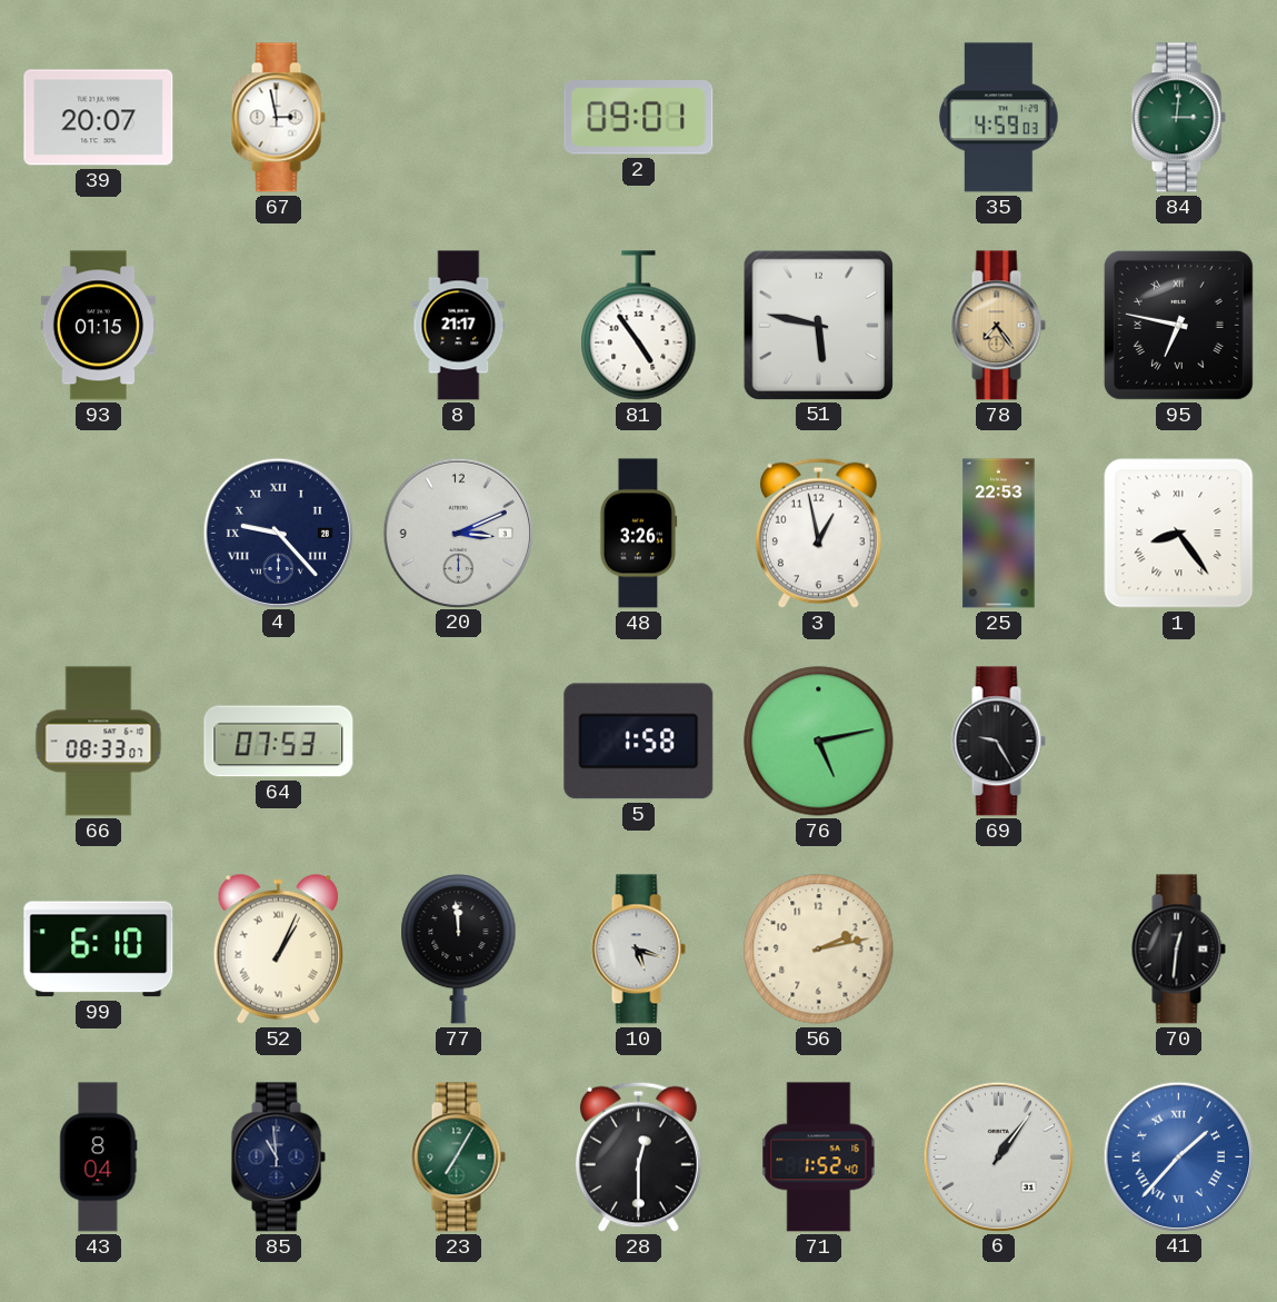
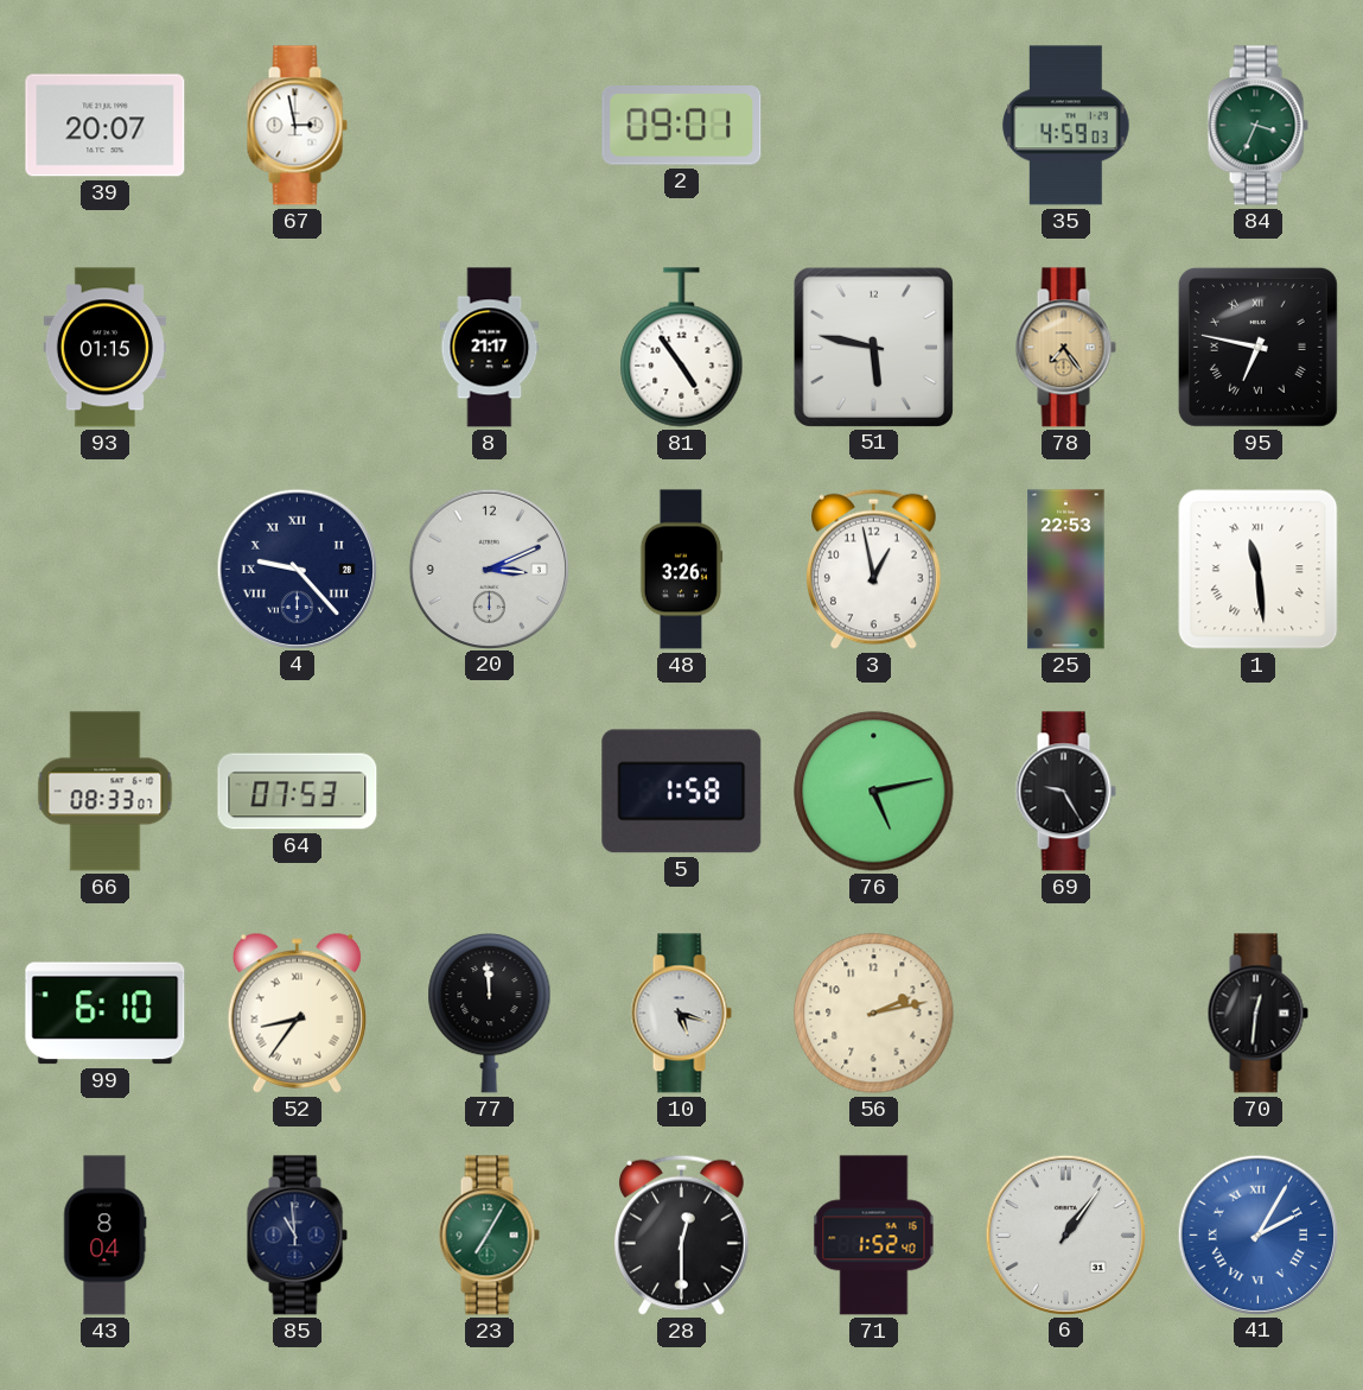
84: 3:01 -> 3:34 (1257, 126)
1: 8:24 -> 11:29 (1259, 570)
52: 1:04 -> 8:36 (297, 1013)
41: 1:37 -> 2:05 (1257, 1235)
